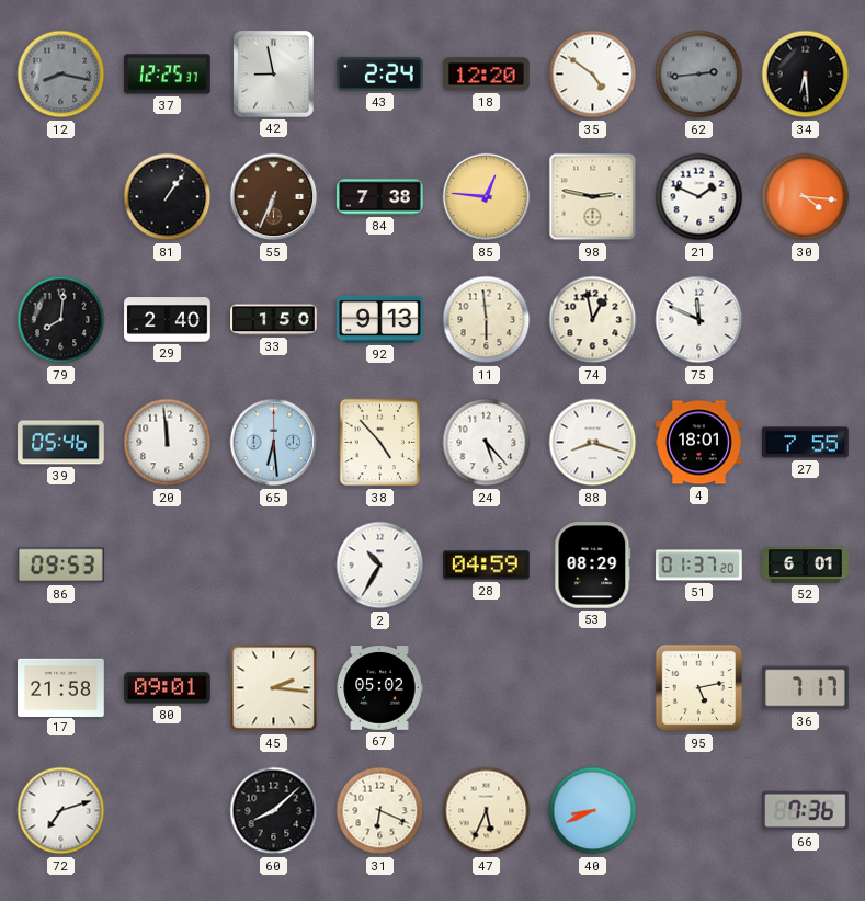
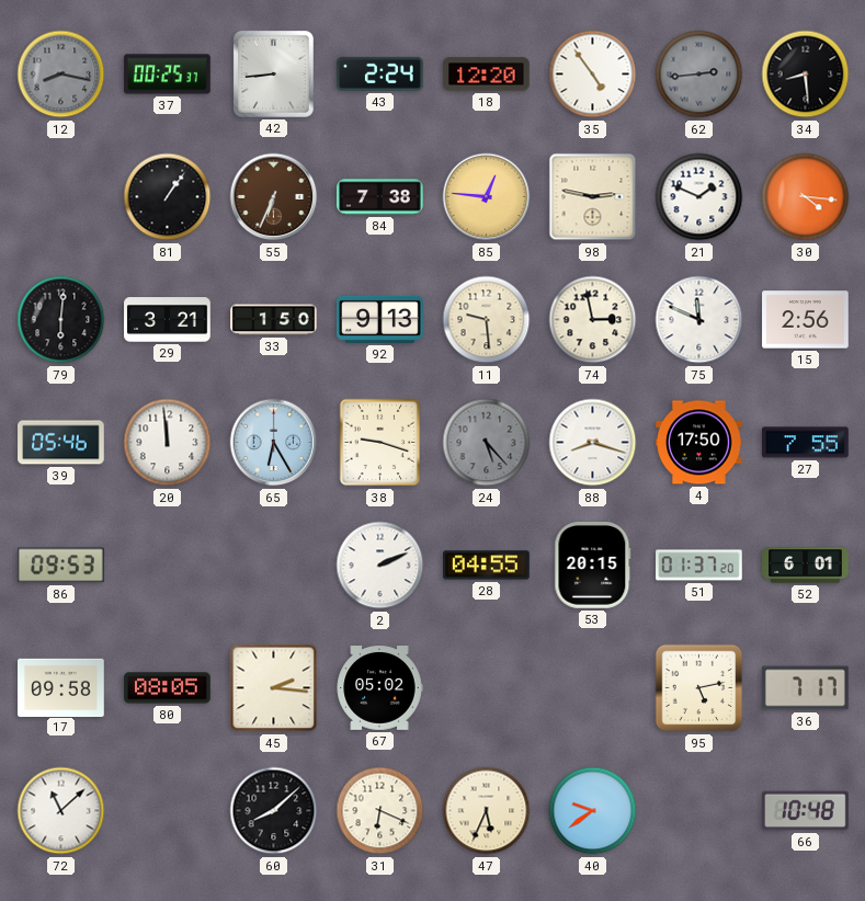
37: 12:25 -> 00:25 (168, 75)
42: 8:58 -> 8:44 (273, 73)
35: 4:51 -> 4:54 (593, 75)
34: 6:29 -> 8:29 (806, 75)
79: 8:01 -> 6:01 (61, 320)
29: 2:40 -> 3:21 (168, 320)
11: 5:59 -> 9:29 (487, 320)
74: 12:58 -> 2:58 (593, 320)
15: none -> 2:56 (806, 320)
65: 6:29 -> 6:25 (274, 443)
38: 4:53 -> 9:18 (380, 443)
24 dial: white -> grey (487, 443)
4: 18:01 -> 17:50 (699, 443)
2: 10:35 -> 2:11 (380, 566)
28: 04:59 -> 04:55 (487, 566)
53: 08:29 -> 20:15 (593, 566)
17: 21:58 -> 09:58 (61, 687)
80: 09:01 -> 08:05 (168, 688)
72: 7:12 -> 11:08 (61, 811)
40: 8:41 -> 9:39 (593, 811)
66: 7:36 -> 10:48 (806, 811)
